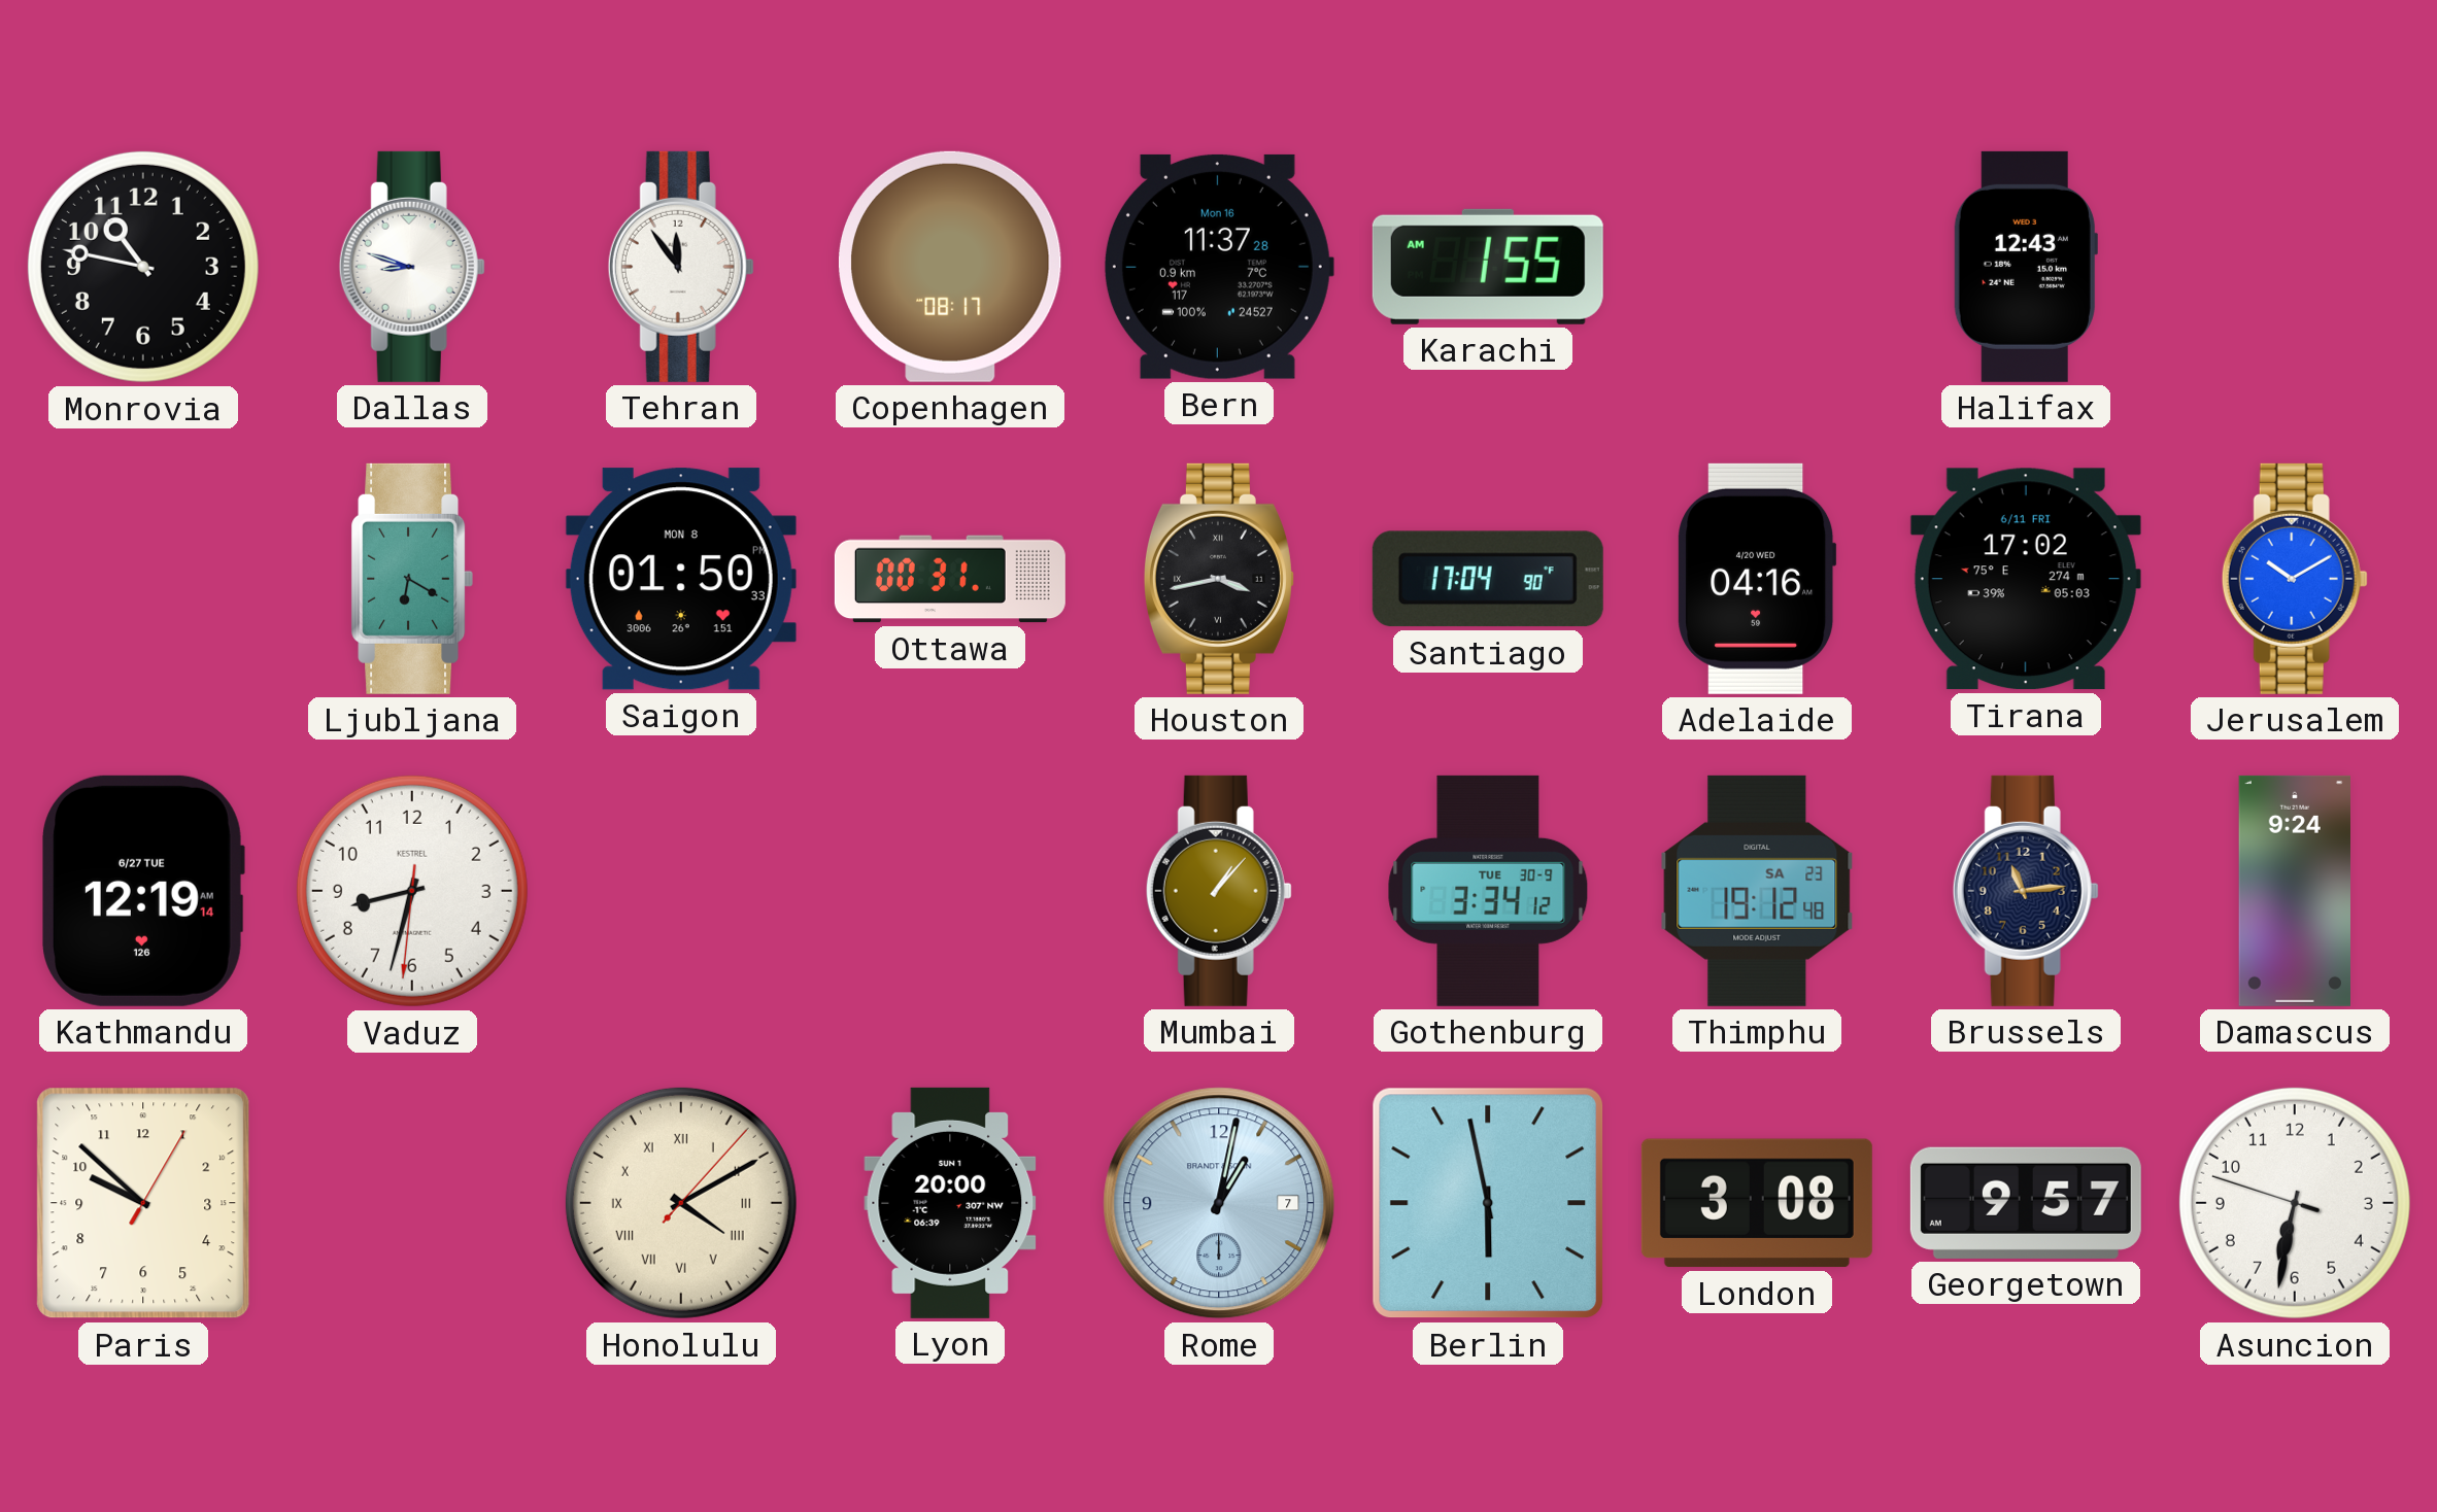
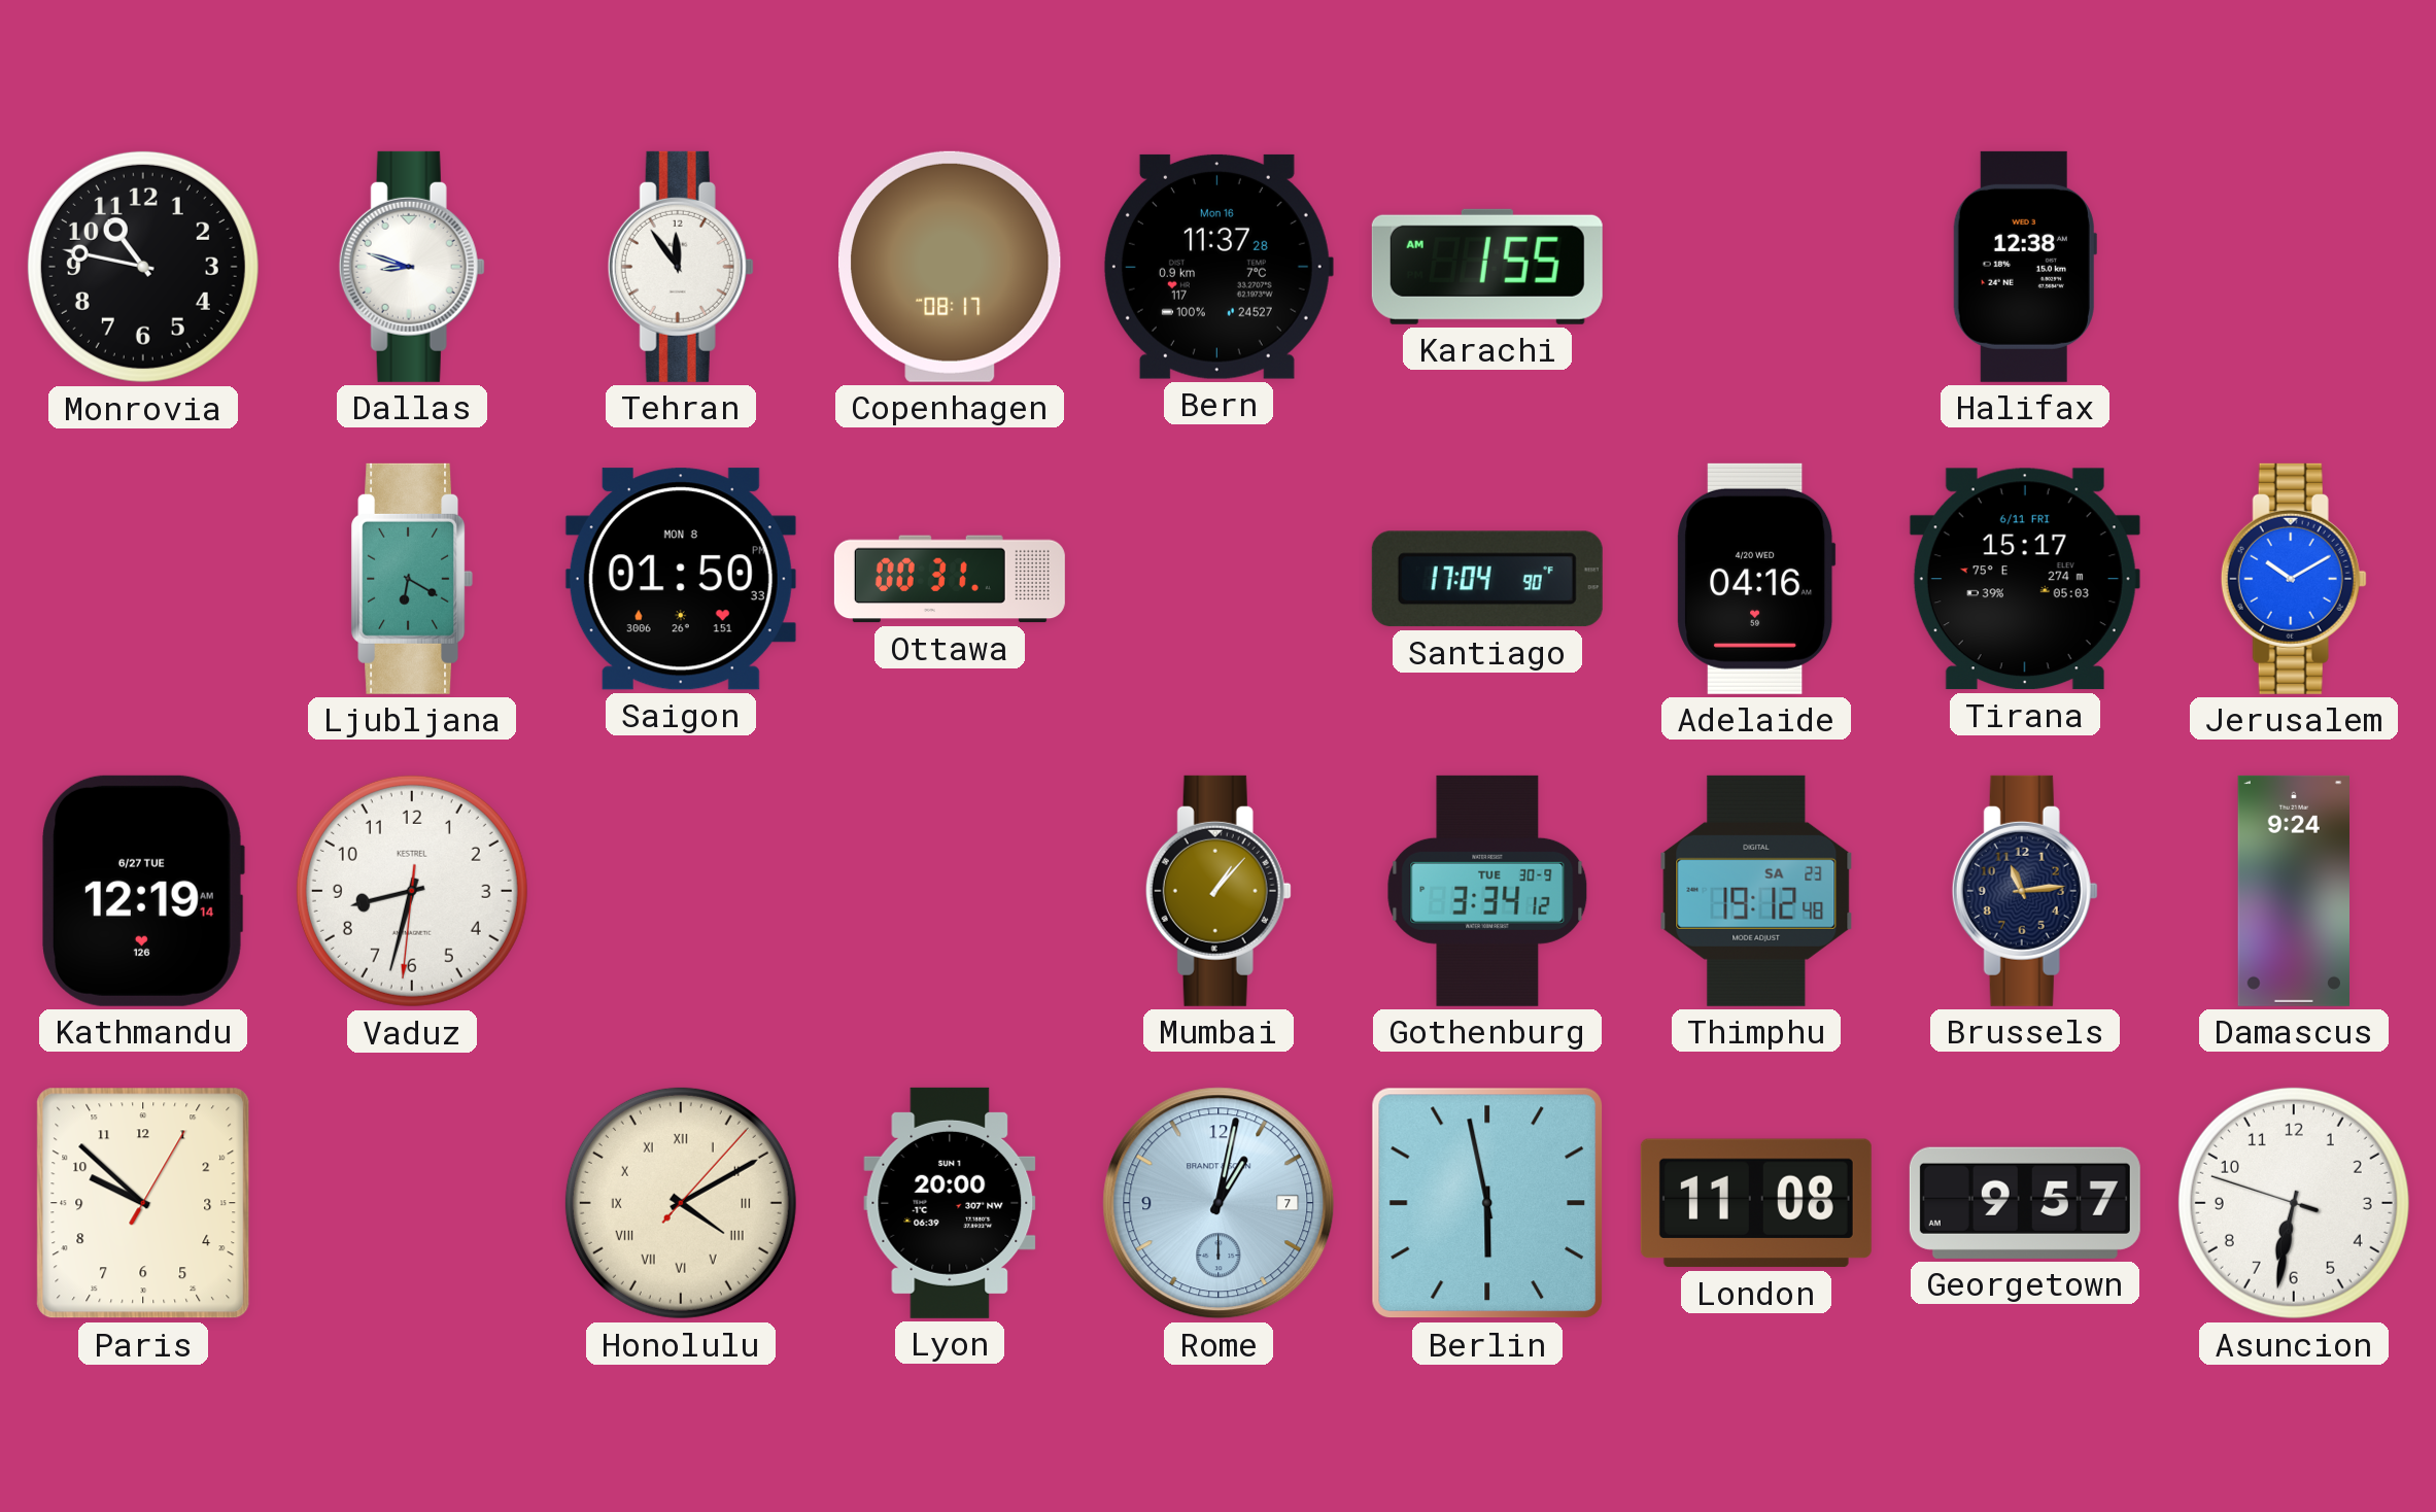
Halifax: 12:43 -> 12:38 (2025, 267)
Houston: 3:43 -> none (1219, 579)
Tirana: 17:02 -> 15:17 (2025, 579)
London: 3:08 -> 11:08 (1756, 1203)
